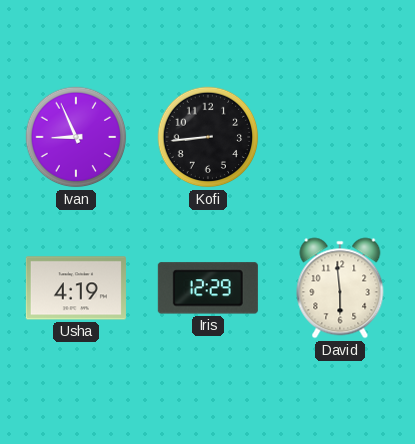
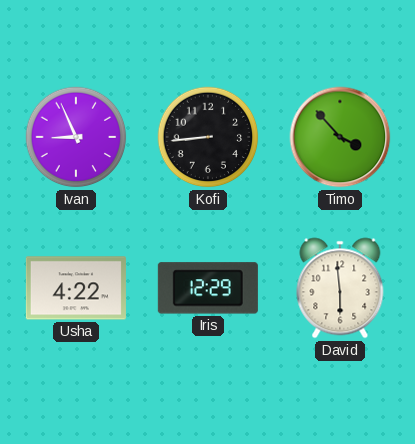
Timo: none -> 3:53 (340, 137)
Usha: 4:19 -> 4:22 (76, 288)
